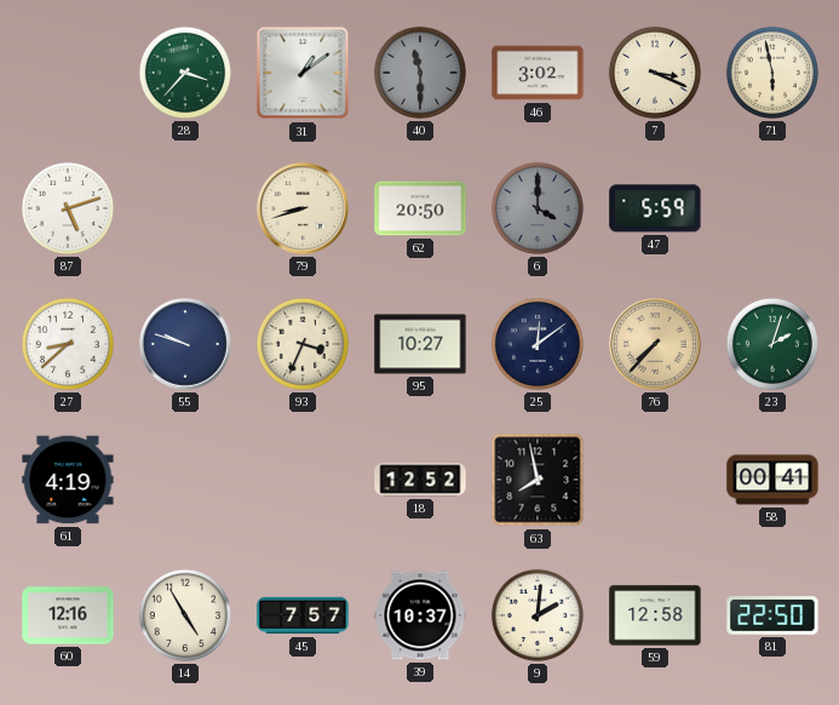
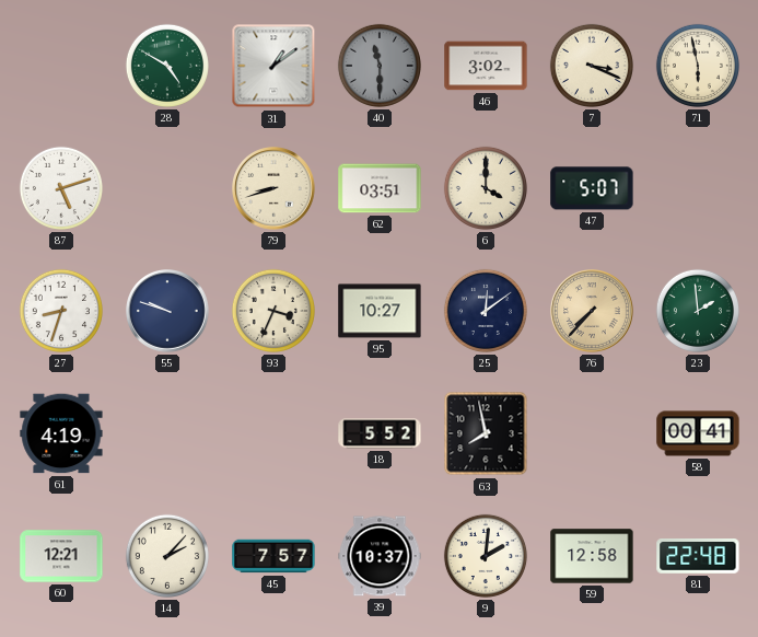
28: 3:37 -> 4:50 (167, 66)
62: 20:50 -> 03:51 (380, 188)
6 dial: grey -> cream (486, 188)
47: 5:59 -> 5:07 (592, 188)
27: 8:38 -> 8:33 (61, 311)
23: 2:03 -> 1:59 (698, 311)
18: 12:52 -> 5:52 (380, 433)
60: 12:16 -> 12:21 (61, 556)
14: 4:55 -> 2:07 (167, 556)
81: 22:50 -> 22:48 (698, 557)
